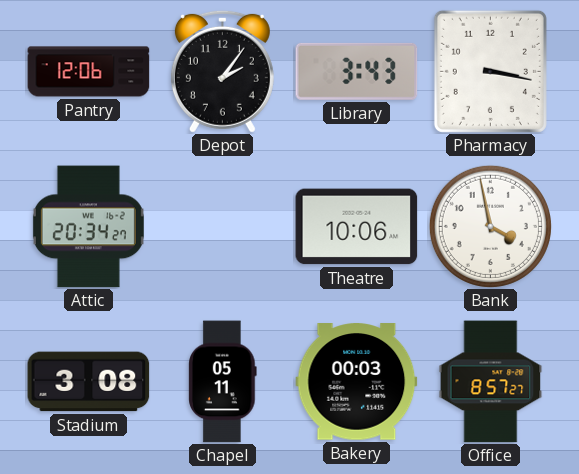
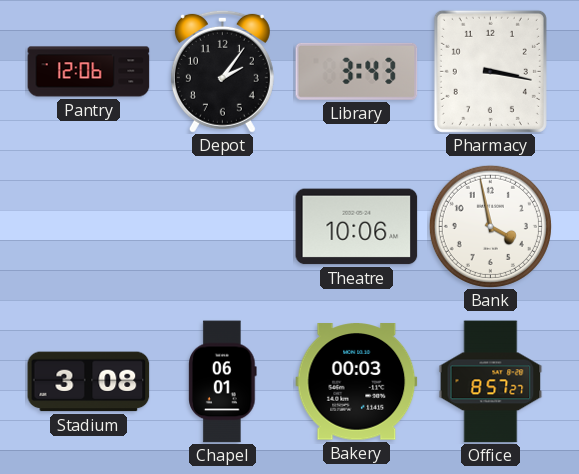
Attic: 20:34 -> none (88, 227)
Chapel: 05:11 -> 06:01 (223, 382)
